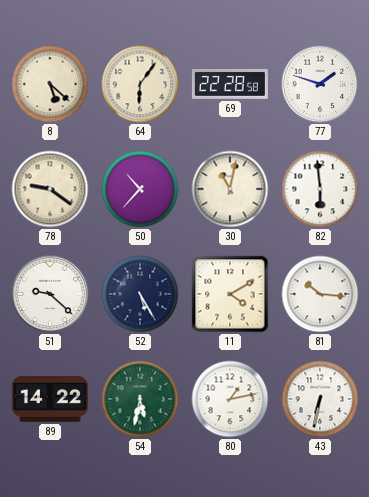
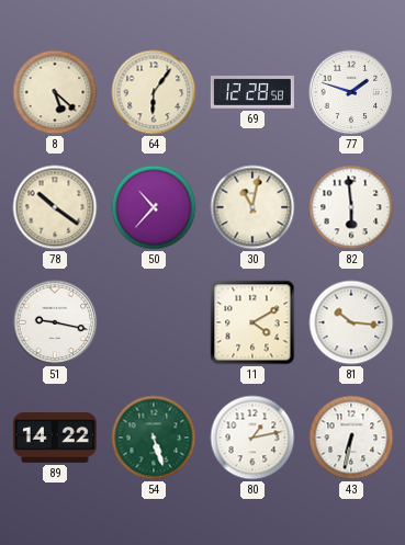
69: 22:28 -> 12:28 (252, 93)
78: 9:21 -> 10:21 (55, 207)
51: 9:22 -> 9:17 (55, 322)
52: 5:25 -> none (140, 294)
54: 5:32 -> 5:27 (154, 438)
